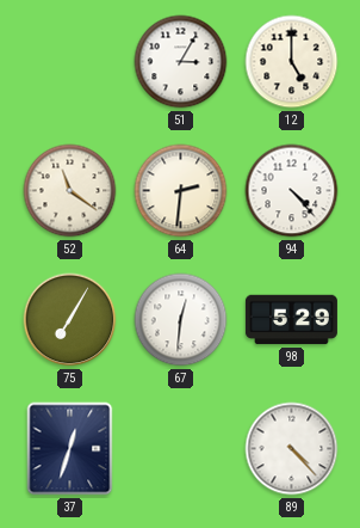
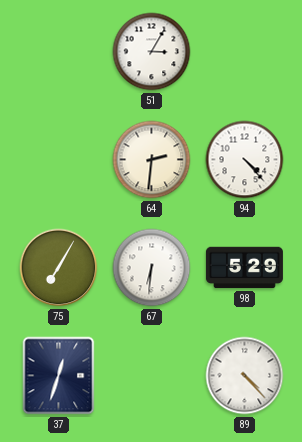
12: 5:00 -> none (292, 62)
52: 11:21 -> none (70, 191)
67: 12:31 -> 6:31 (152, 268)
